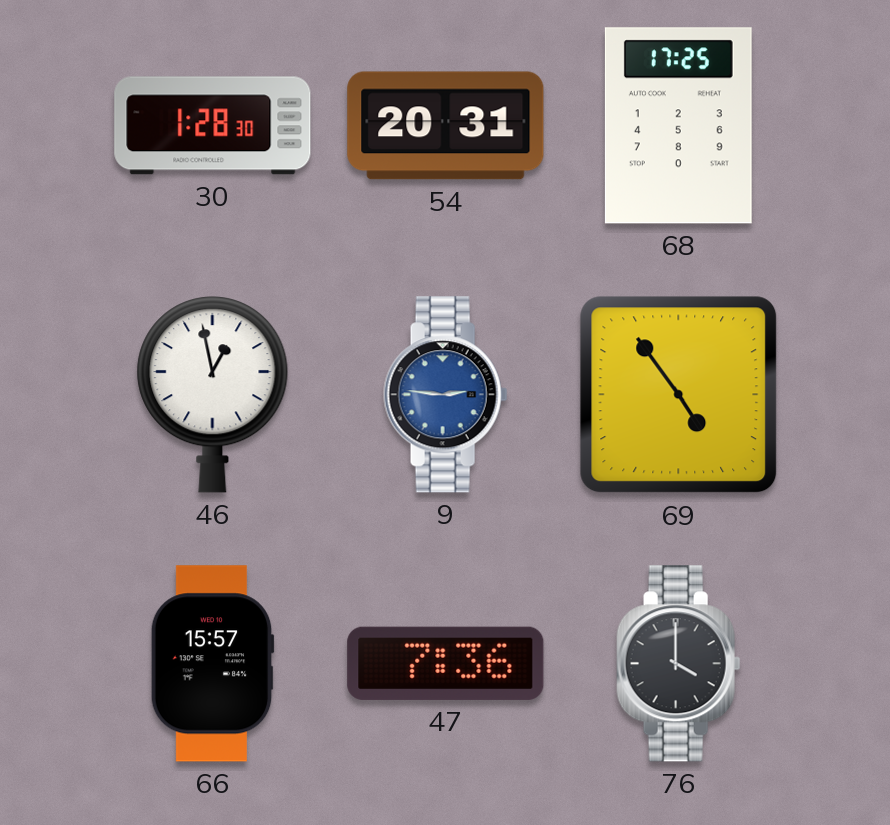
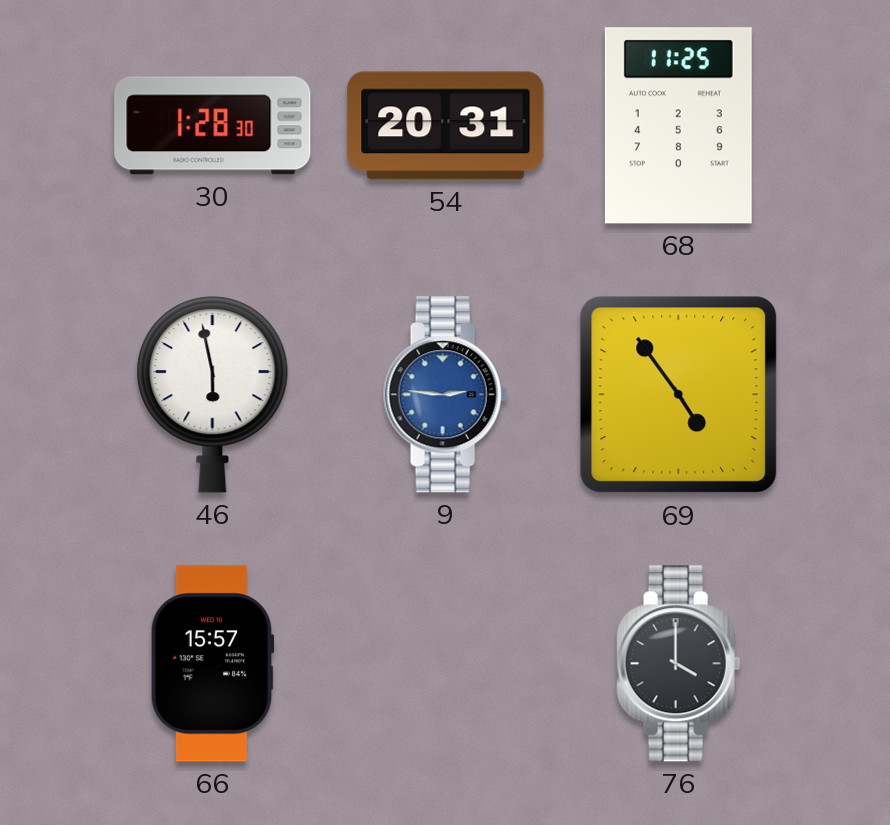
68: 17:25 -> 11:25 (678, 126)
46: 12:58 -> 5:58 (213, 395)
47: 7:36 -> none (446, 663)
